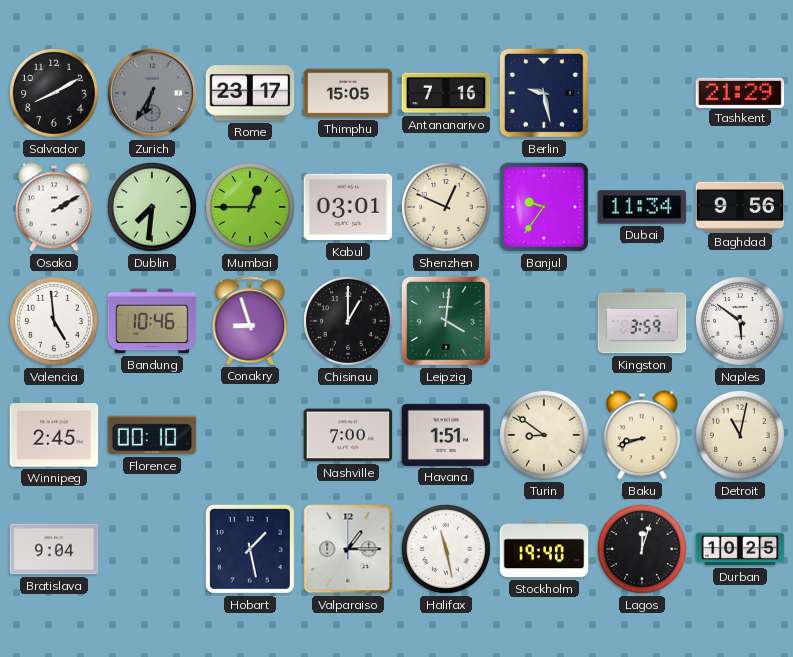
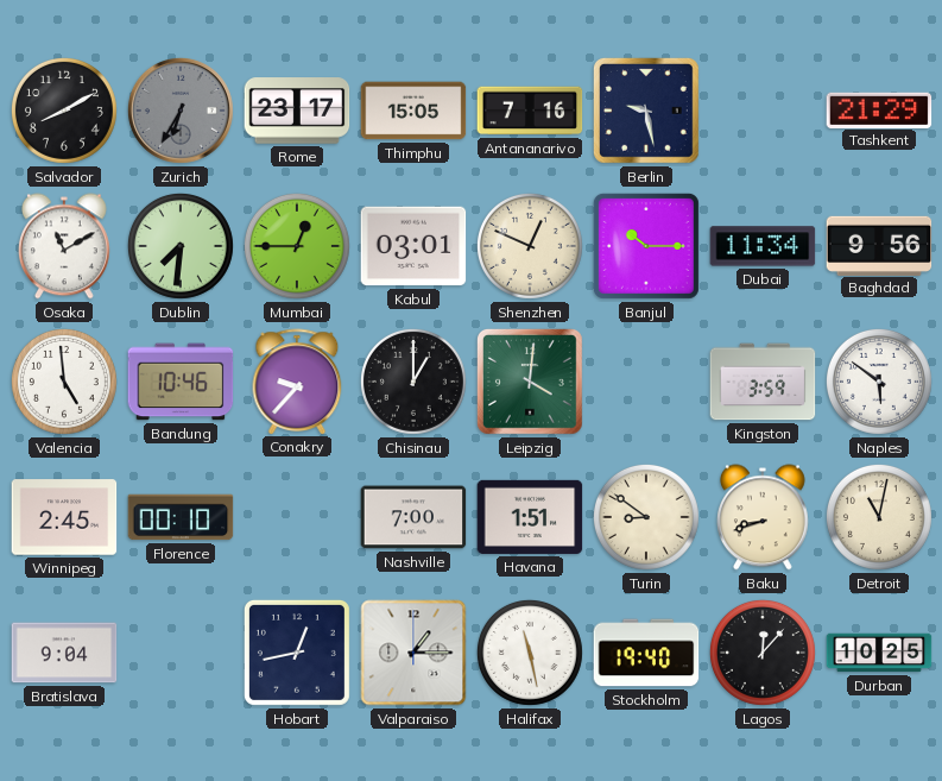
Osaka: 2:10 -> 11:10 (64, 246)
Banjul: 9:36 -> 10:15 (646, 246)
Conakry: 8:57 -> 9:37 (297, 382)
Hobart: 1:28 -> 12:43 (297, 653)
Lagos: 12:03 -> 12:07 (763, 653)
